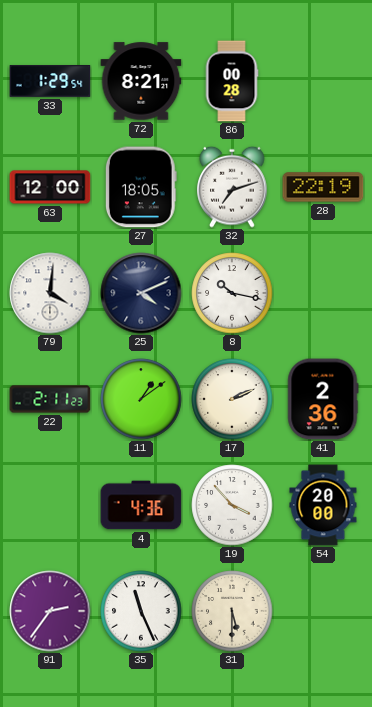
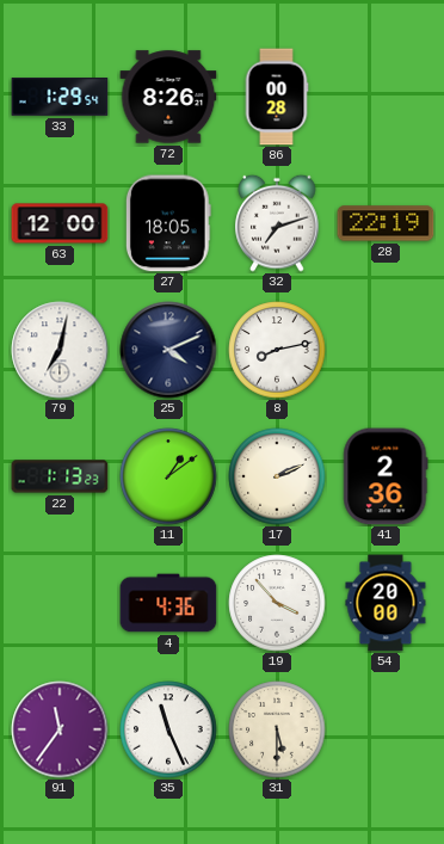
72: 8:21 -> 8:26 (168, 97)
79: 4:01 -> 7:02 (60, 350)
8: 10:17 -> 8:13 (277, 350)
22: 2:11 -> 1:13 (60, 476)
91: 2:36 -> 11:36 (60, 729)
